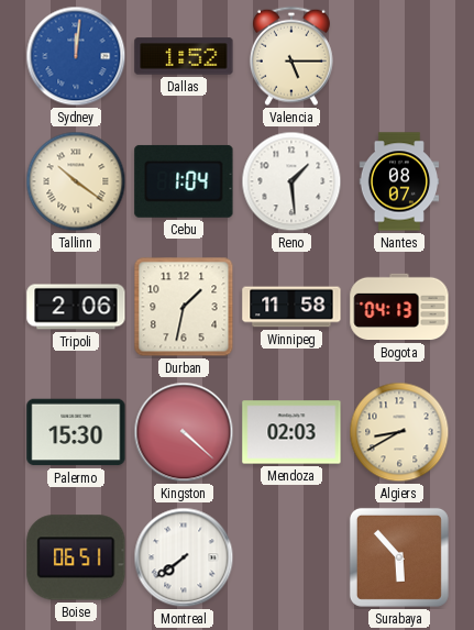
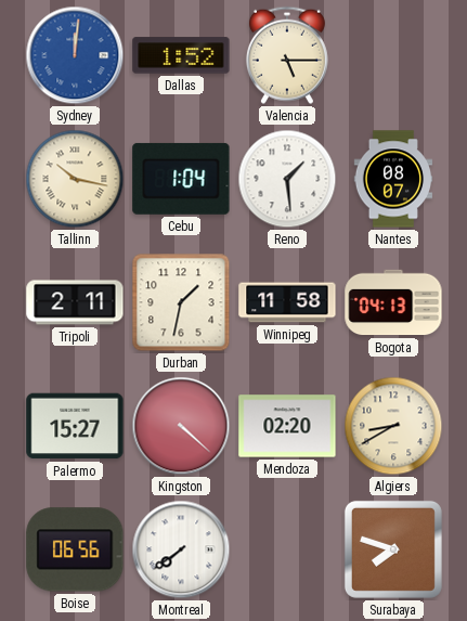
Tallinn: 10:21 -> 10:17 (75, 179)
Tripoli: 2:06 -> 2:11 (75, 302)
Palermo: 15:30 -> 15:27 (75, 426)
Mendoza: 02:03 -> 02:20 (287, 426)
Boise: 06:51 -> 06:56 (75, 549)
Surabaya: 5:53 -> 7:48 (393, 549)
